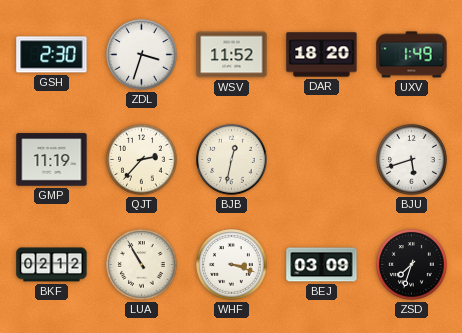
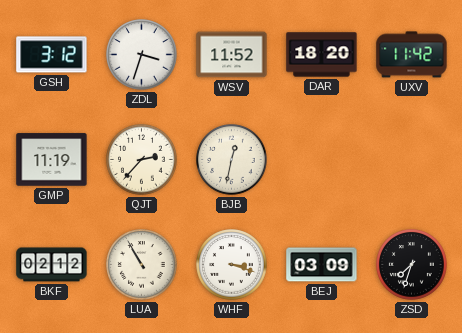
GSH: 2:30 -> 3:12 (52, 55)
UXV: 1:49 -> 11:42 (412, 55)
BJU: 5:42 -> none (412, 160)
